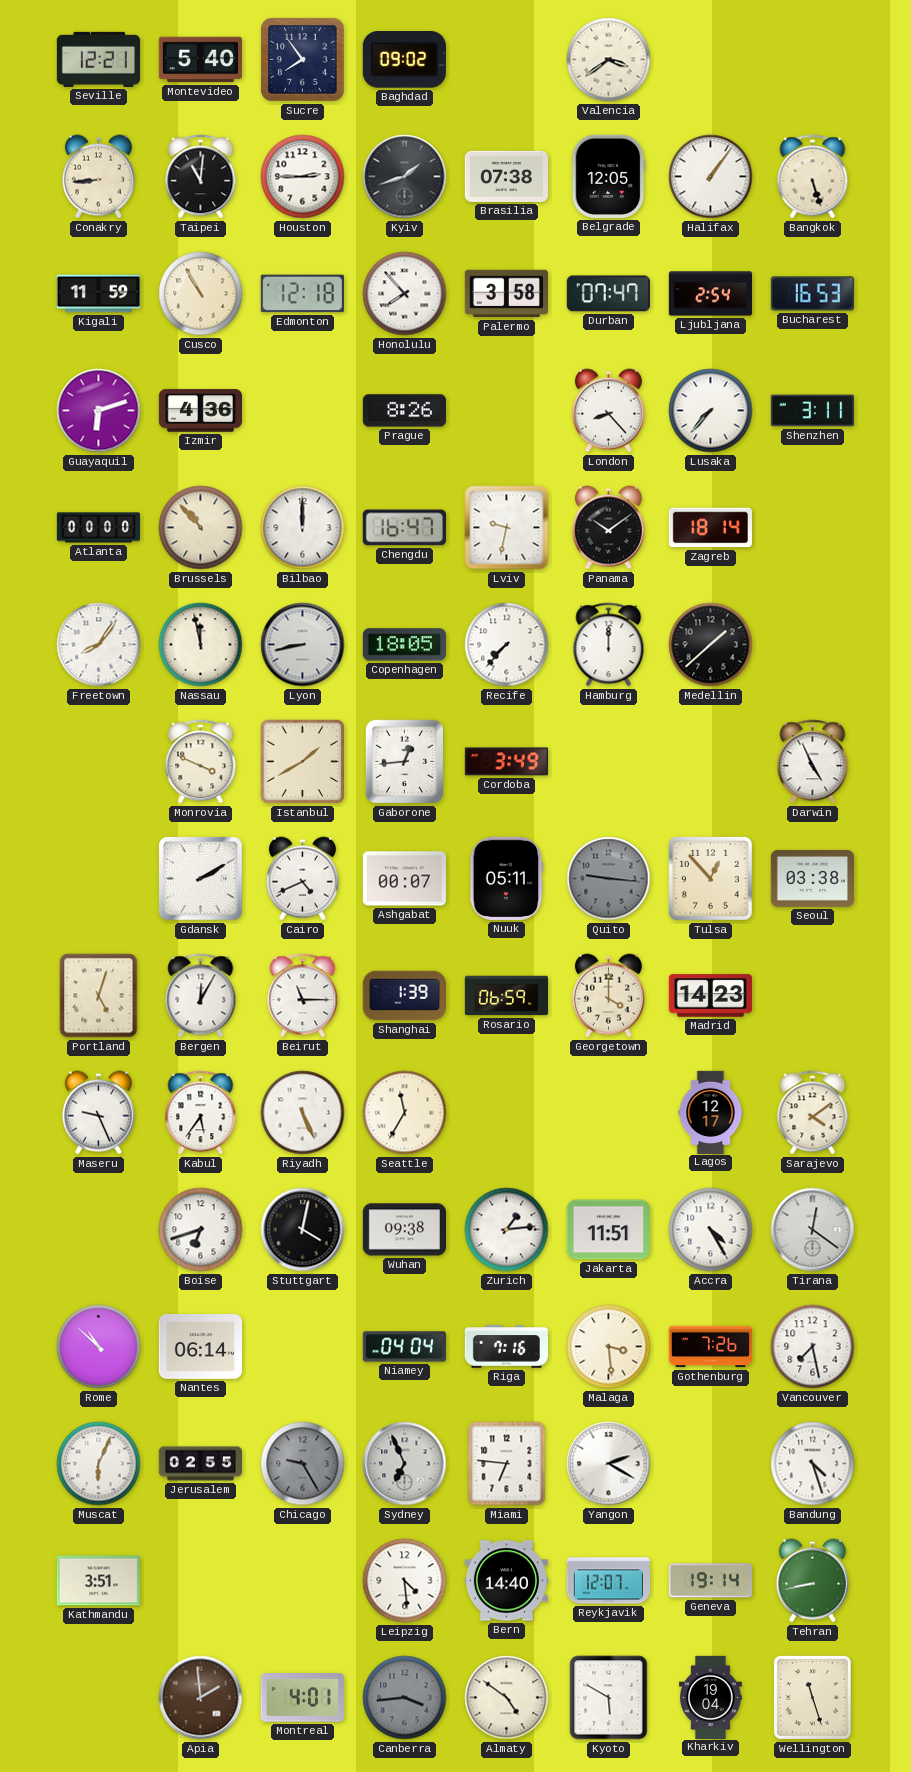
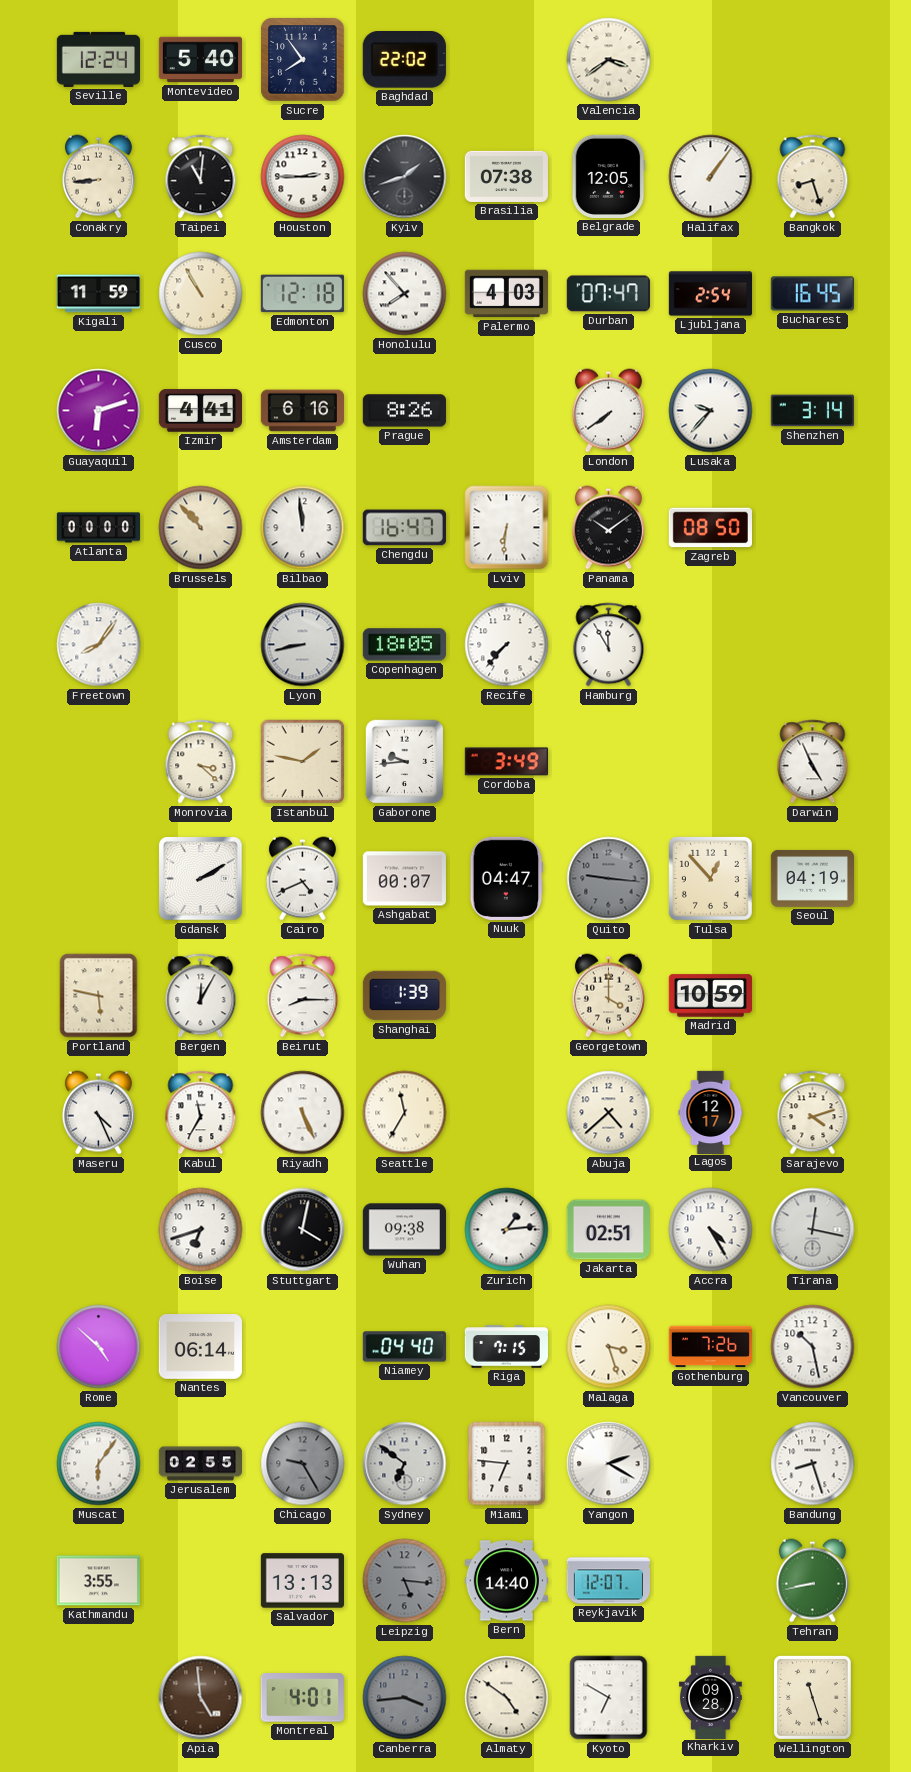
Seville: 12:21 -> 12:24 (98, 59)
Baghdad: 09:02 -> 22:02 (404, 60)
Bangkok: 5:27 -> 8:27 (813, 177)
Palermo: 3:58 -> 4:03 (506, 294)
Bucharest: 16:53 -> 16:45 (812, 294)
Izmir: 4:36 -> 4:41 (200, 411)
Amsterdam: none -> 6:16 (302, 411)
London: 8:23 -> 7:39 (608, 411)
Lusaka: 7:37 -> 9:37 (711, 411)
Shenzhen: 3:11 -> 3:14 (812, 411)
Bilbao: 12:00 -> 11:59 (303, 528)
Lviv: 9:32 -> 6:31 (507, 528)
Zagreb: 18:14 -> 08:50 (710, 528)
Nassau: 11:58 -> none (201, 645)
Hamburg: 12:00 -> 11:55 (609, 645)
Medellin: 1:38 -> none (711, 645)
Monrovia: 3:49 -> 3:22 (201, 762)
Istanbul: 1:40 -> 1:47 (303, 762)
Gaborone: 12:44 -> 9:44 (405, 762)
Nuuk: 05:11 -> 04:47 (507, 878)
Seoul: 03:38 -> 04:19 (812, 878)
Portland: 5:03 -> 5:47 (99, 996)
Beirut: 11:15 -> 8:15 (303, 996)
Rosario: 06:59 -> none (506, 996)
Madrid: 14:23 -> 10:59 (710, 996)
Maseru: 9:26 -> 4:26 (98, 1113)
Kabul: 5:36 -> 11:35 (201, 1113)
Abuja: none -> 4:38 (609, 1113)
Sarajevo: 4:09 -> 4:12 (813, 1113)
Jakarta: 11:51 -> 02:51 (608, 1230)
Tirana: 12:21 -> 12:17 (813, 1230)
Rome: 10:52 -> 4:52 (99, 1347)
Niamey: 04:04 -> 04:40 (404, 1347)
Riga: 7:16 -> 7:15 (506, 1347)
Malaga: 3:29 -> 3:27 (609, 1347)
Vancouver: 7:28 -> 10:28 (813, 1347)
Muscat: 6:04 -> 6:06 (99, 1464)
Sydney: 6:56 -> 6:51 (405, 1464)
Bandung: 4:27 -> 8:27 (813, 1464)
Kathmandu: 3:51 -> 3:55 (98, 1581)
Salvador: none -> 13:13 (302, 1581)
Leipzig: 4:29 -> 5:16 (405, 1581)
Leipzig dial: white -> grey (405, 1581)
Geneva: 19:14 -> none (710, 1581)
Apia: 1:59 -> 4:59 (201, 1698)
Kyoto: 5:50 -> 6:50 (609, 1698)
Kharkiv: 19:04 -> 09:28 (711, 1697)
